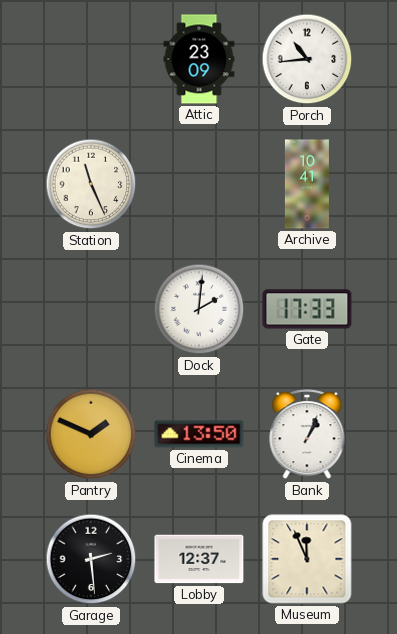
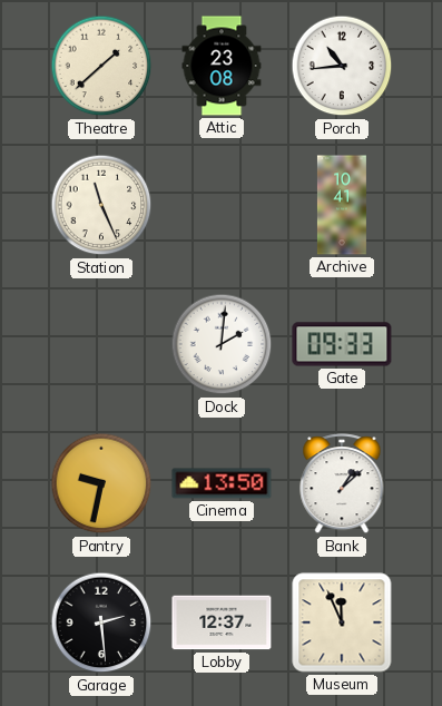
Theatre: none -> 1:38 (101, 66)
Attic: 23:09 -> 23:08 (222, 66)
Gate: 17:33 -> 09:33 (342, 344)
Pantry: 1:49 -> 9:32 (101, 483)
Bank: 1:04 -> 1:08 (342, 484)
